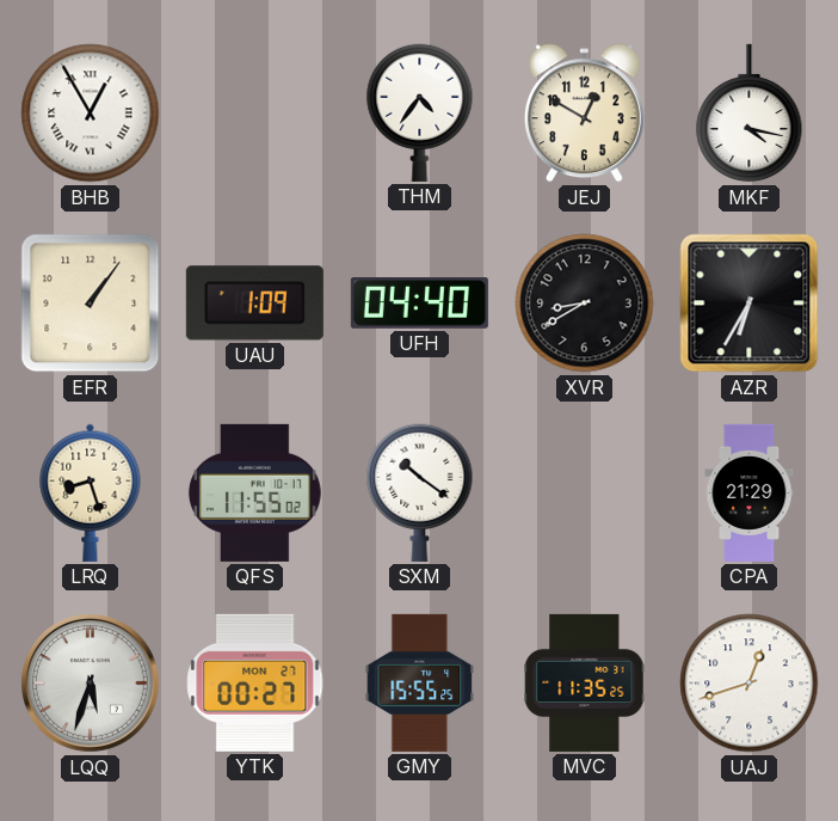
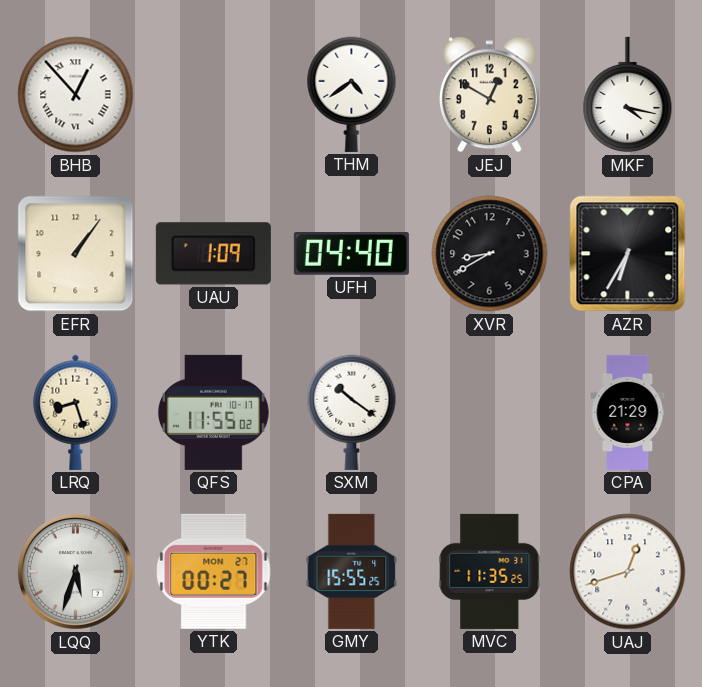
BHB: 12:55 -> 12:53 (76, 95)
THM: 4:36 -> 4:39 (352, 94)
